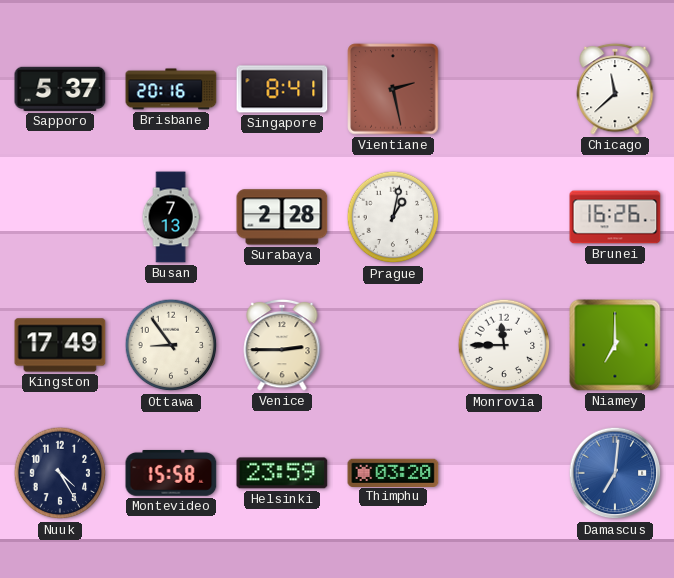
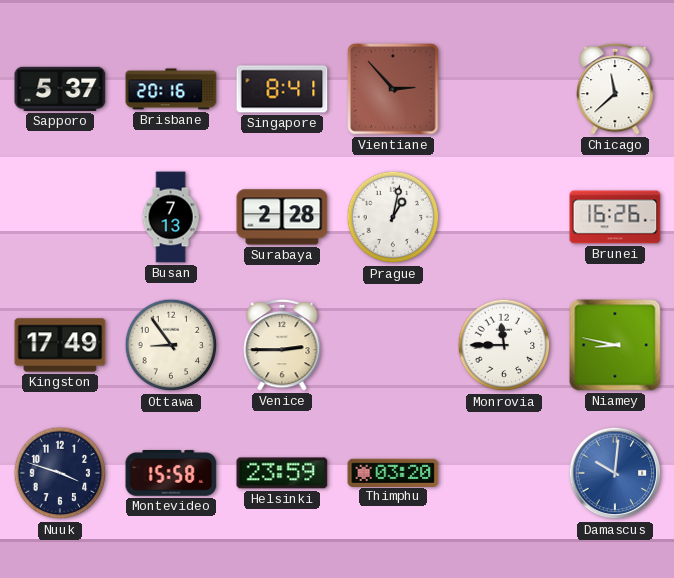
Vientiane: 2:28 -> 2:53 (393, 89)
Niamey: 7:00 -> 8:47 (615, 345)
Nuuk: 4:25 -> 3:48 (60, 473)
Damascus: 7:01 -> 10:01 (615, 473)
